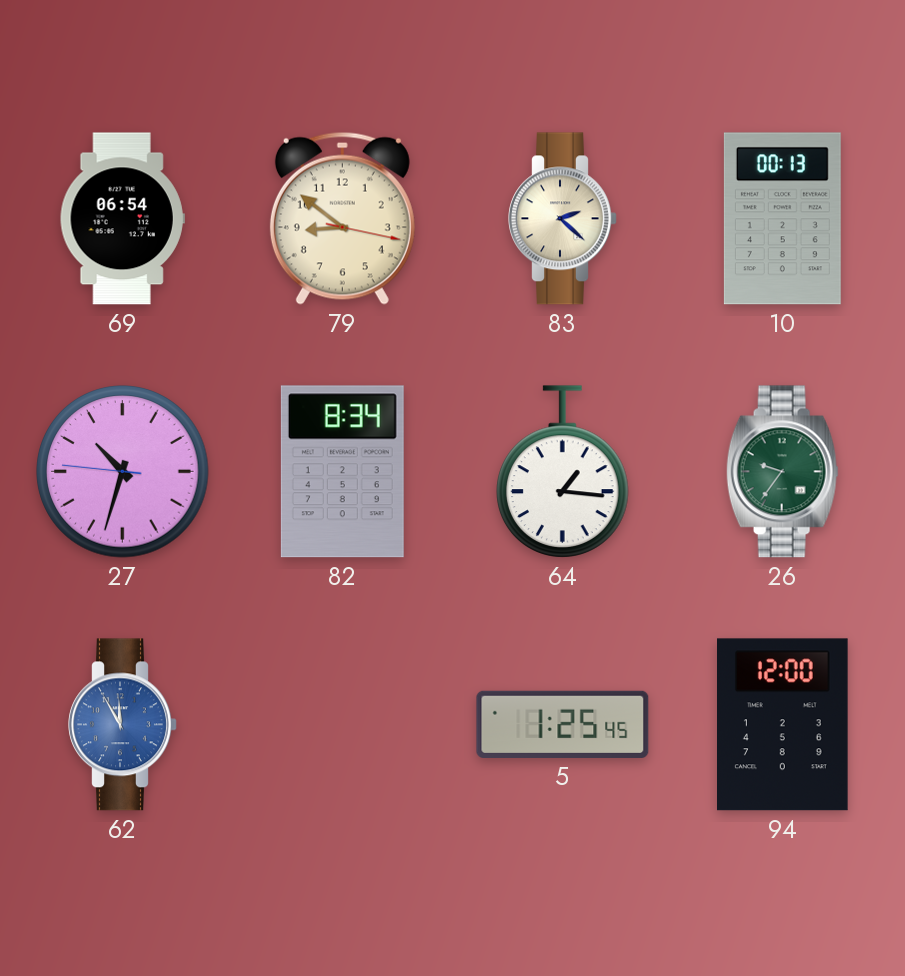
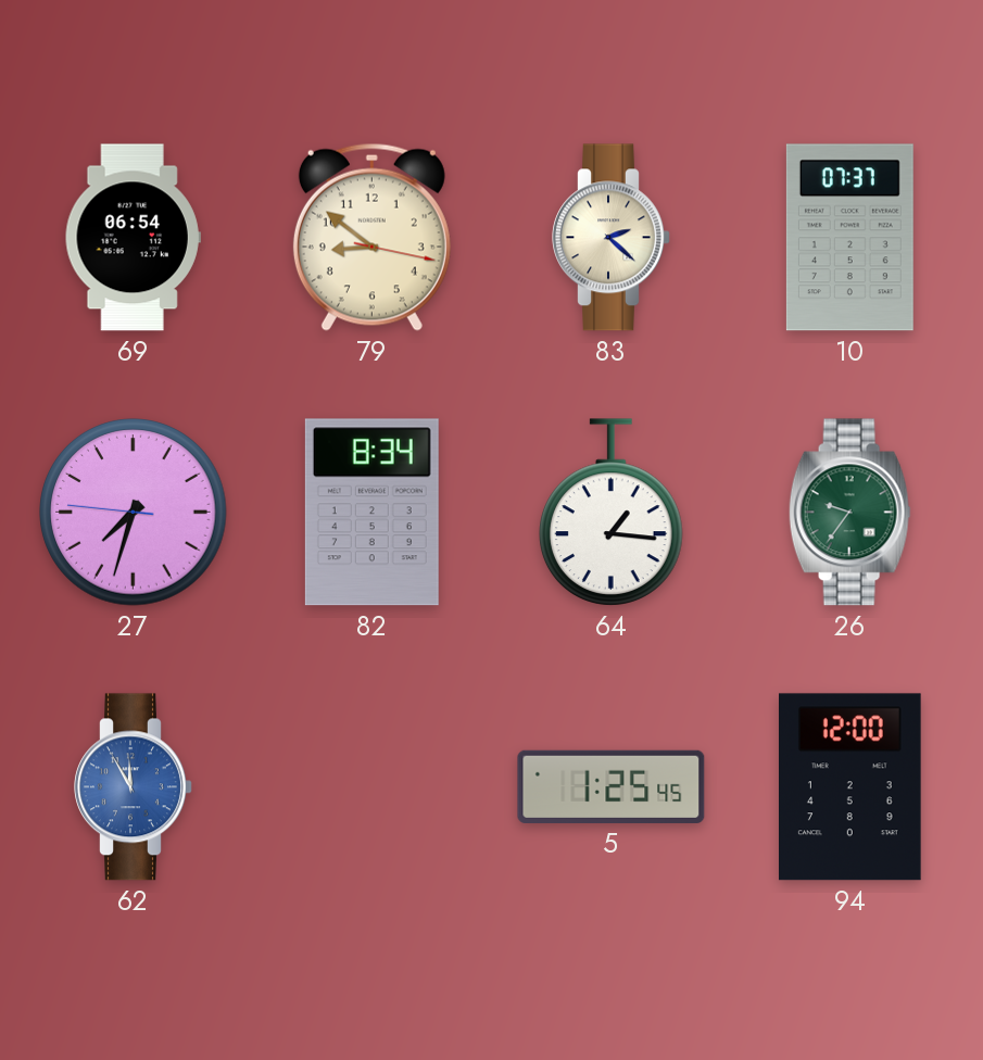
10: 00:13 -> 07:37 (849, 238)
27: 10:32 -> 7:32 (134, 513)
